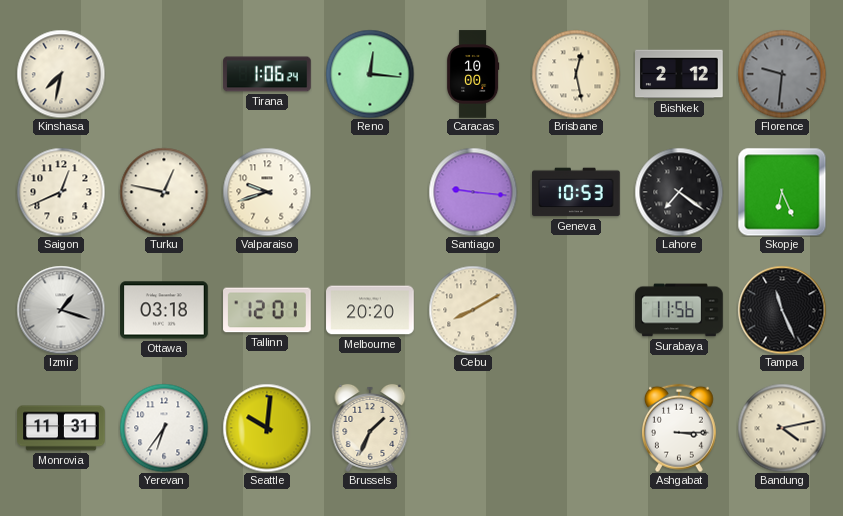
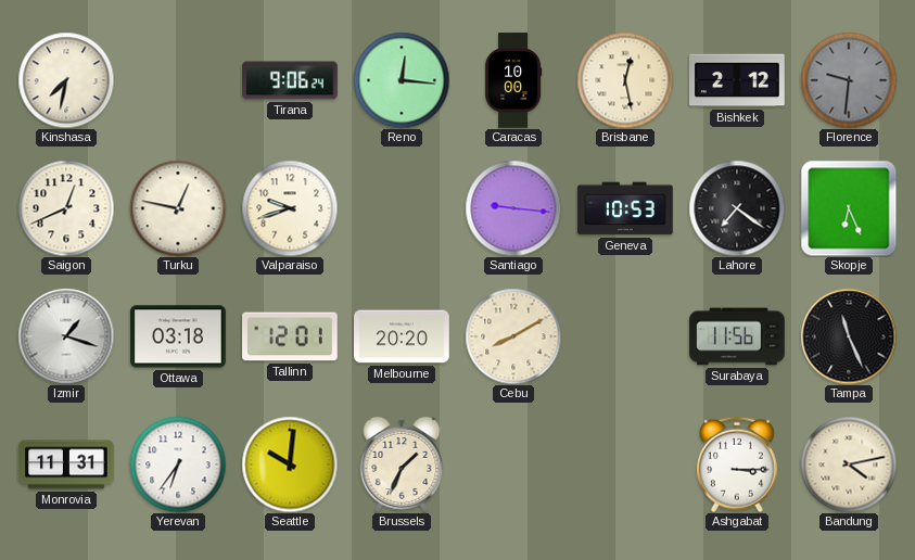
Tirana: 1:06 -> 9:06 (290, 80)
